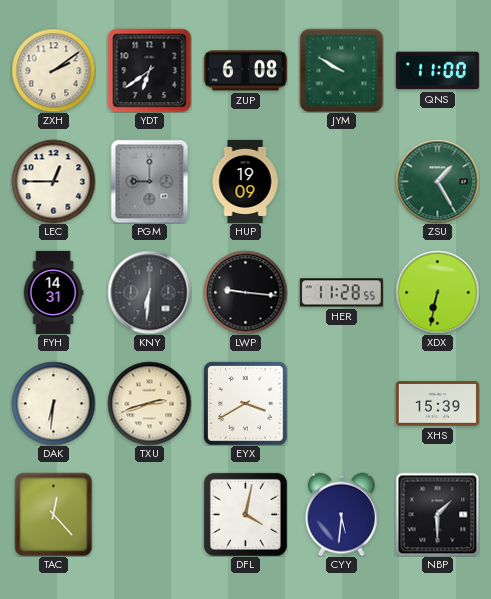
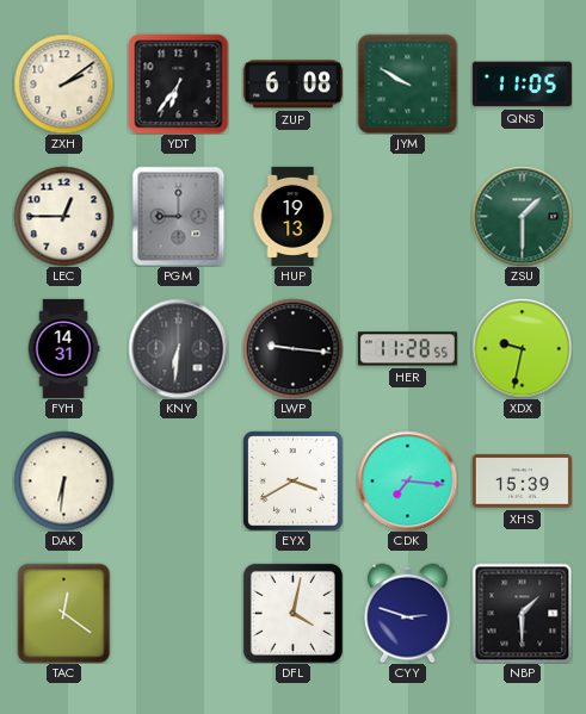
YDT: 6:39 -> 6:36 (178, 83)
QNS: 11:00 -> 11:05 (522, 85)
HUP: 19:09 -> 19:13 (292, 216)
ZSU: 1:25 -> 1:30 (522, 216)
XDX: 6:32 -> 9:32 (522, 348)
TXU: 2:42 -> none (149, 403)
CDK: none -> 7:16 (407, 480)
TAC: 12:23 -> 12:21 (64, 613)
CYY: 5:31 -> 2:48 (408, 613)
